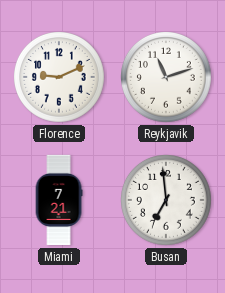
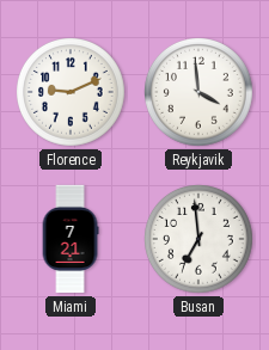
Reykjavik: 11:12 -> 3:59 (200, 93)
